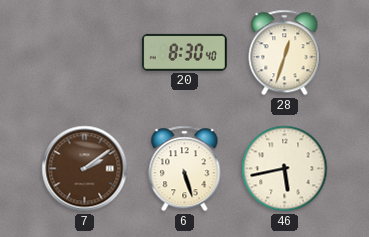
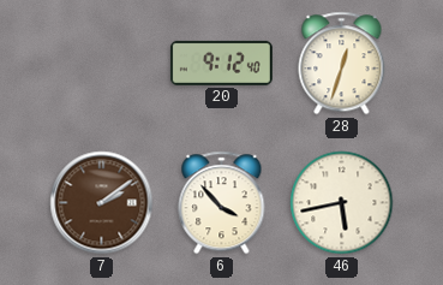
20: 8:30 -> 9:12 (221, 63)
6: 5:27 -> 3:53 (222, 203)
